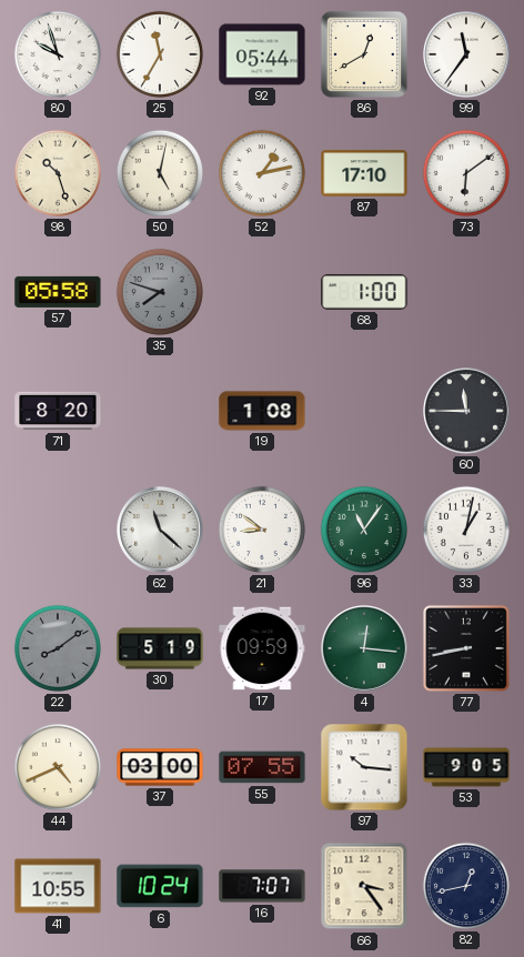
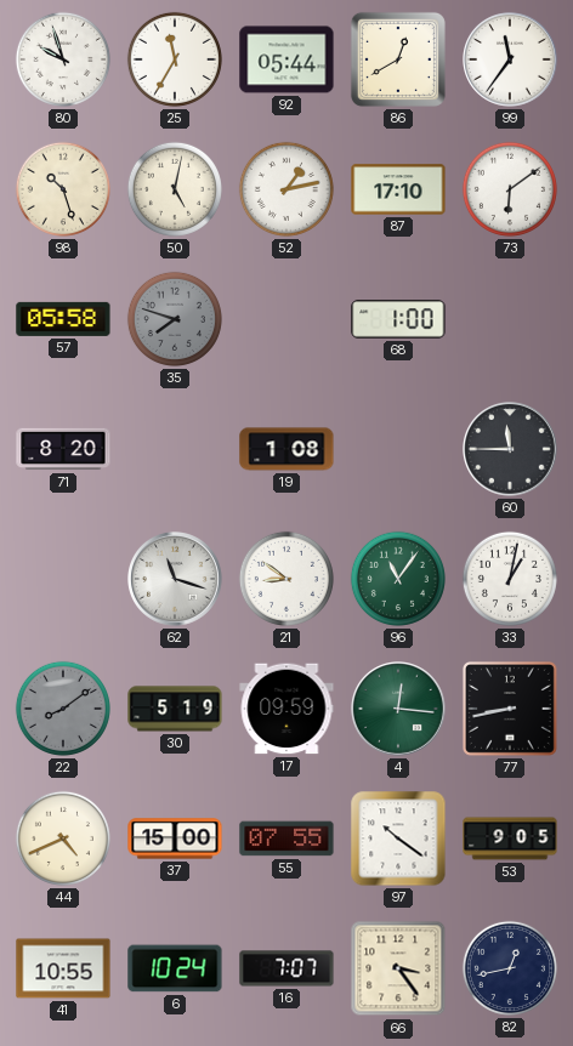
62: 11:22 -> 11:18 (176, 580)
37: 03:00 -> 15:00 (175, 838)
97: 10:16 -> 10:21 (398, 838)
